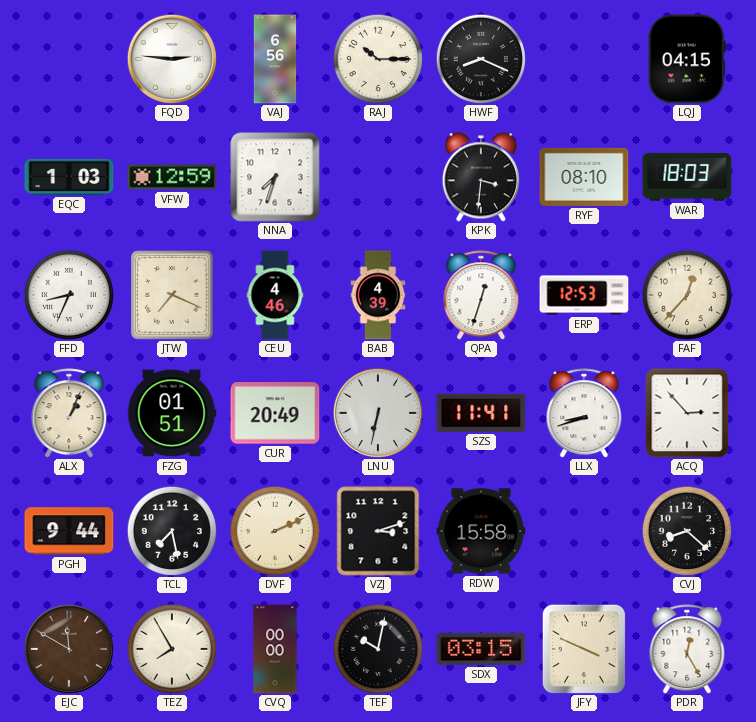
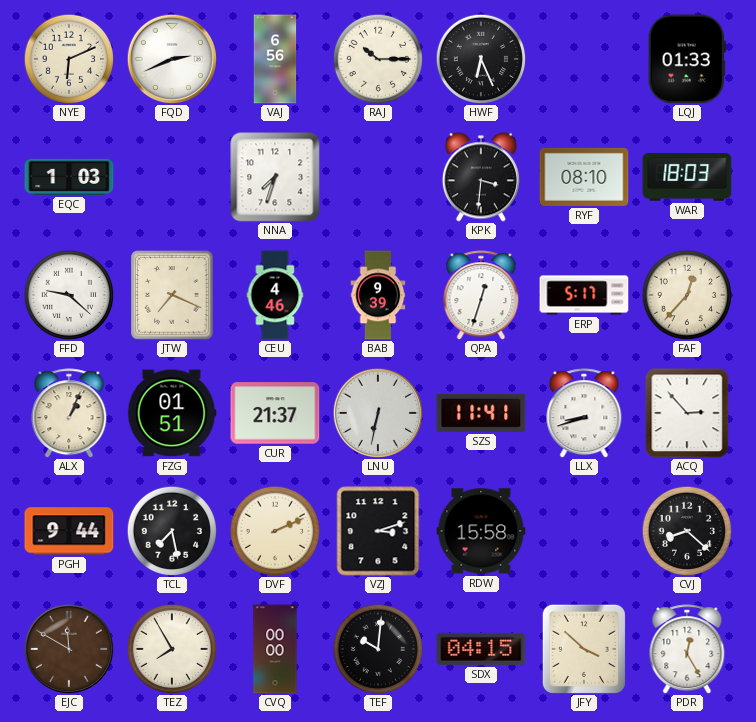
NYE: none -> 6:11 (68, 58)
FQD: 2:46 -> 2:41 (171, 58)
HWF: 8:19 -> 6:26 (480, 58)
LQJ: 04:15 -> 01:33 (687, 59)
VFW: 12:59 -> none (172, 177)
FFD: 8:34 -> 9:22 (68, 294)
BAB: 4:39 -> 9:39 (378, 295)
ERP: 12:53 -> 5:17 (584, 295)
CUR: 20:49 -> 21:37 (275, 413)
TEF: 10:02 -> 10:01 (377, 648)
SDX: 03:15 -> 04:15 (481, 649)
JFY: 3:49 -> 3:52 (584, 649)
